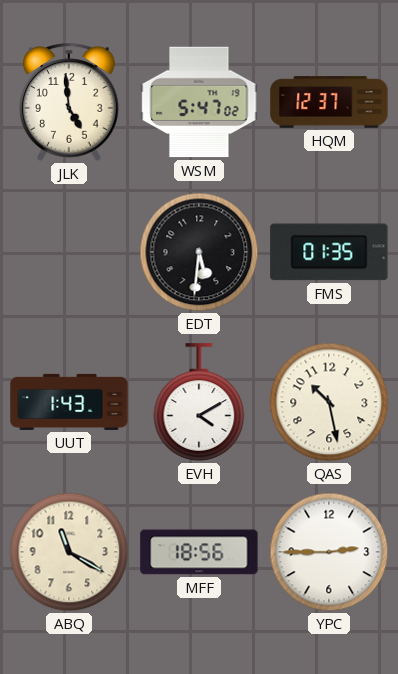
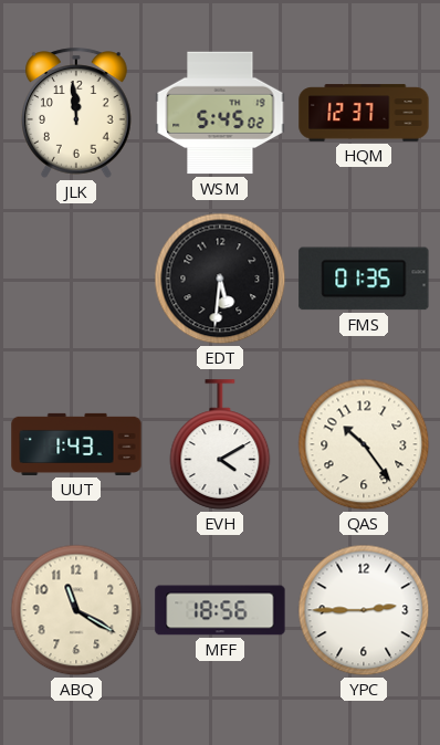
JLK: 4:59 -> 11:59 (77, 113)
WSM: 5:47 -> 5:45 (220, 113)
QAS: 10:28 -> 10:24 (364, 444)
